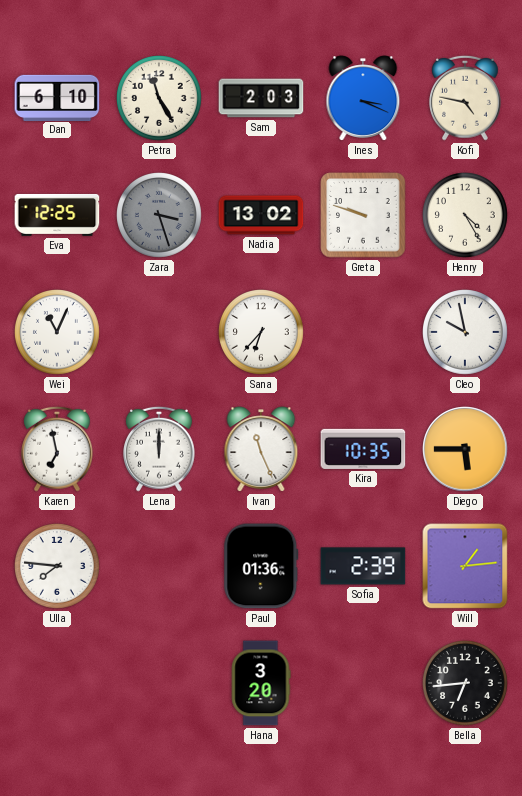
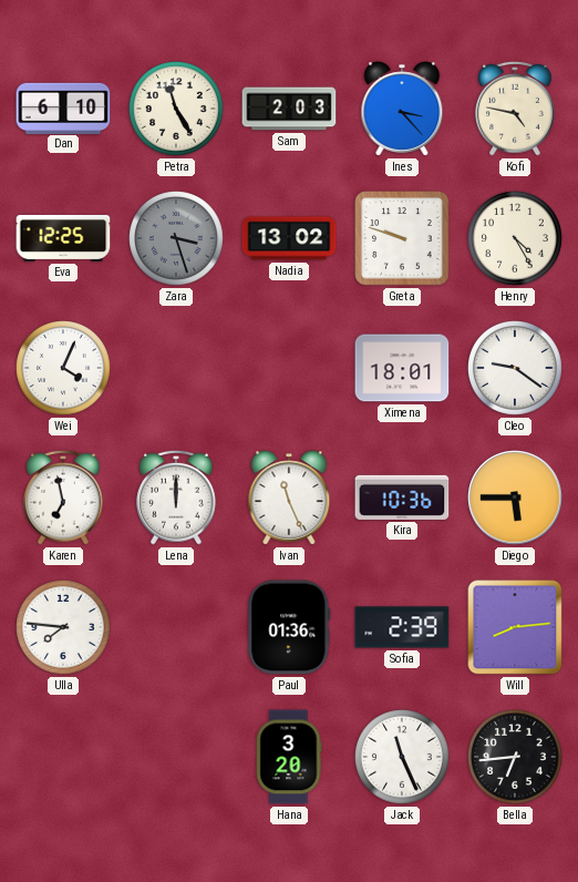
Ines: 3:19 -> 3:23 (402, 109)
Wei: 11:04 -> 4:04 (64, 369)
Sana: 6:37 -> none (262, 333)
Ximena: none -> 18:01 (402, 368)
Cleo: 9:58 -> 9:21 (516, 369)
Kira: 10:35 -> 10:36 (402, 498)
Will: 1:14 -> 8:14 (515, 627)
Jack: none -> 11:26 (403, 758)
